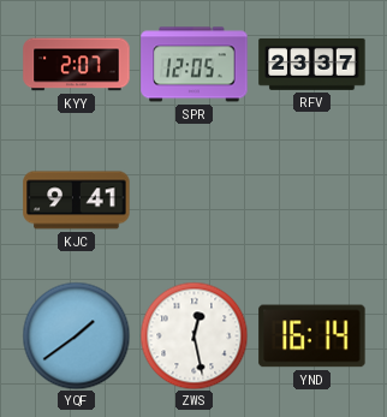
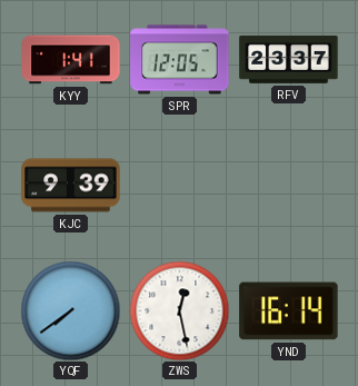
KYY: 2:07 -> 1:41 (71, 60)
KJC: 9:41 -> 9:39 (71, 186)
YQF: 1:39 -> 7:39 (70, 310)
